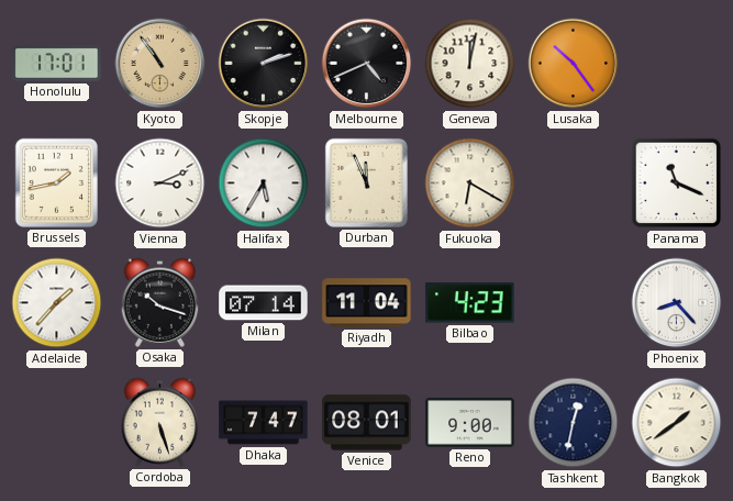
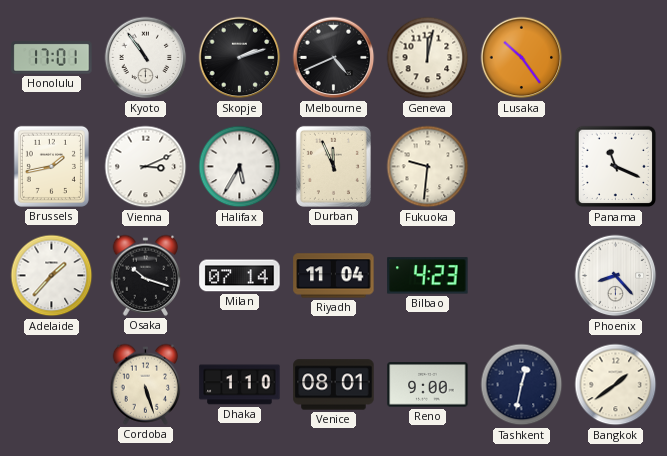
Kyoto dial: champagne -> white (146, 58)
Fukuoka: 6:20 -> 9:31 (428, 167)
Dhaka: 7:47 -> 1:10 (240, 385)
